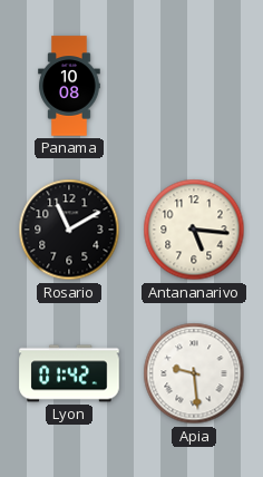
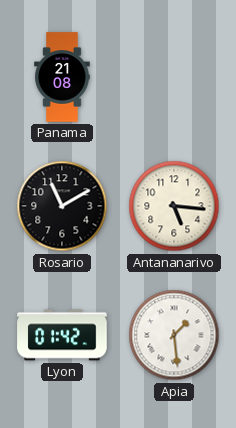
Panama: 10:08 -> 21:08 (62, 77)
Apia: 9:29 -> 1:29 (174, 335)
